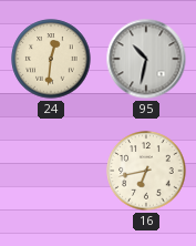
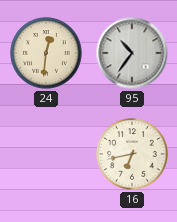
95: 10:32 -> 10:36 (132, 53)
